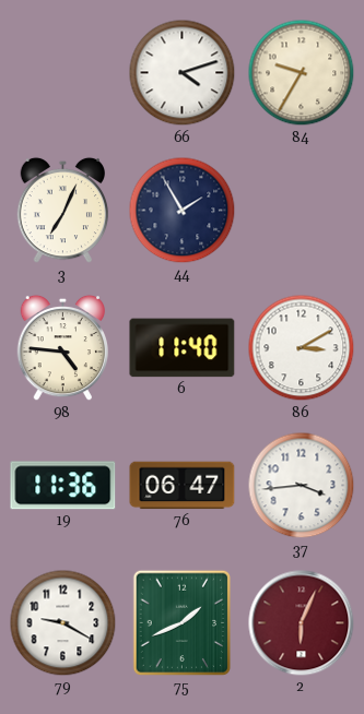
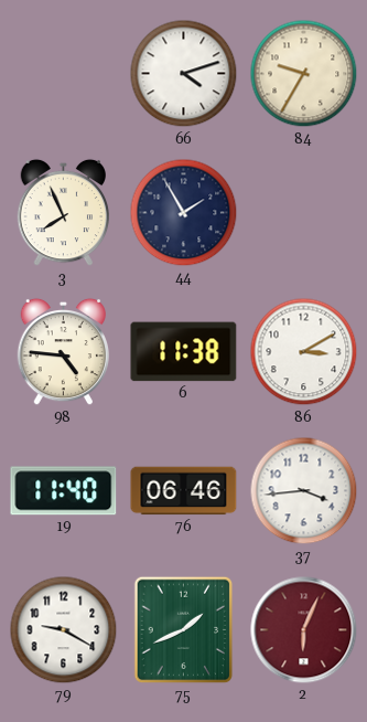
3: 7:04 -> 7:56 (64, 213)
6: 11:40 -> 11:38 (184, 352)
19: 11:36 -> 11:40 (64, 491)
76: 06:47 -> 06:46 (184, 491)
